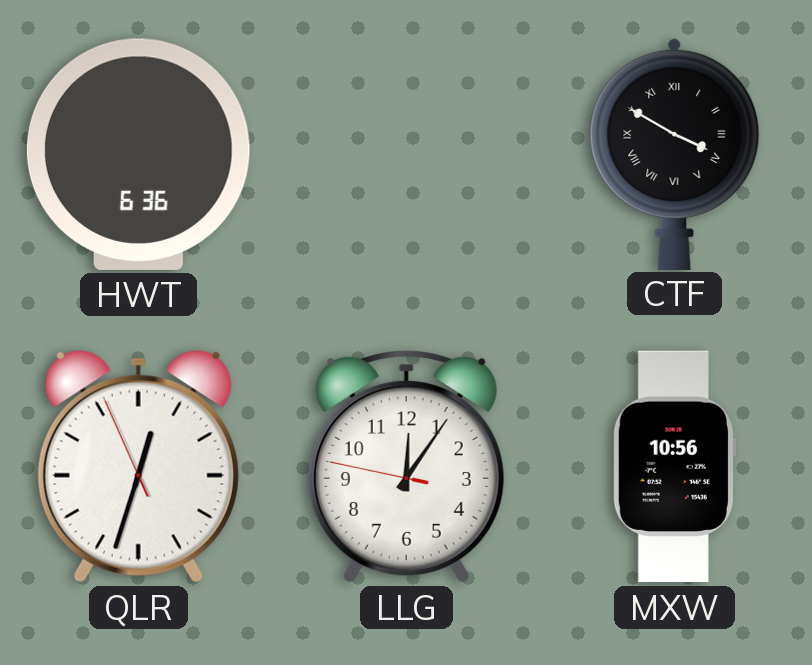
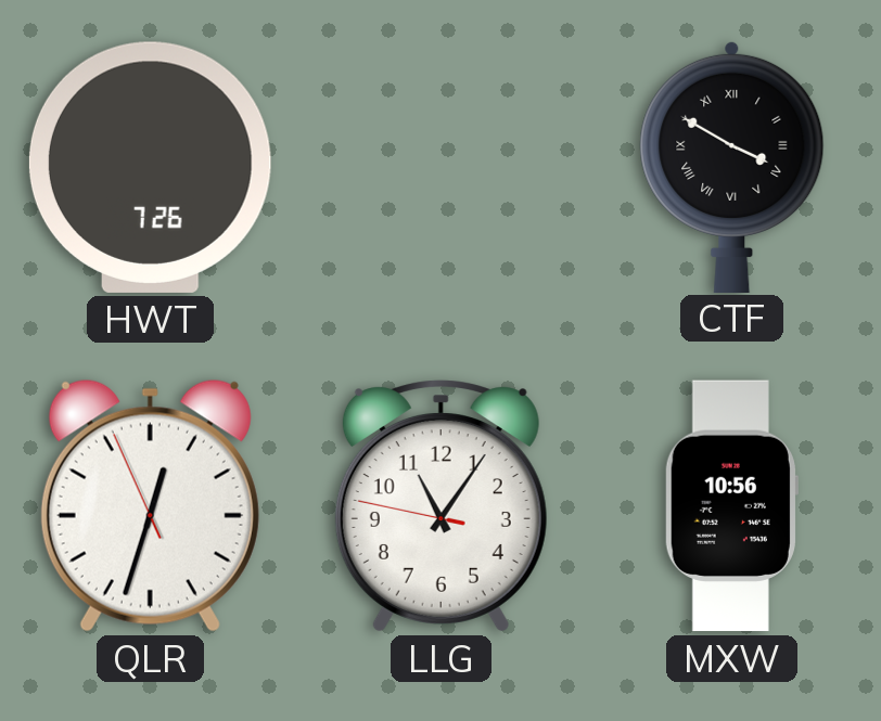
HWT: 6:36 -> 7:26 (150, 167)
LLG: 12:05 -> 11:05 (440, 506)
